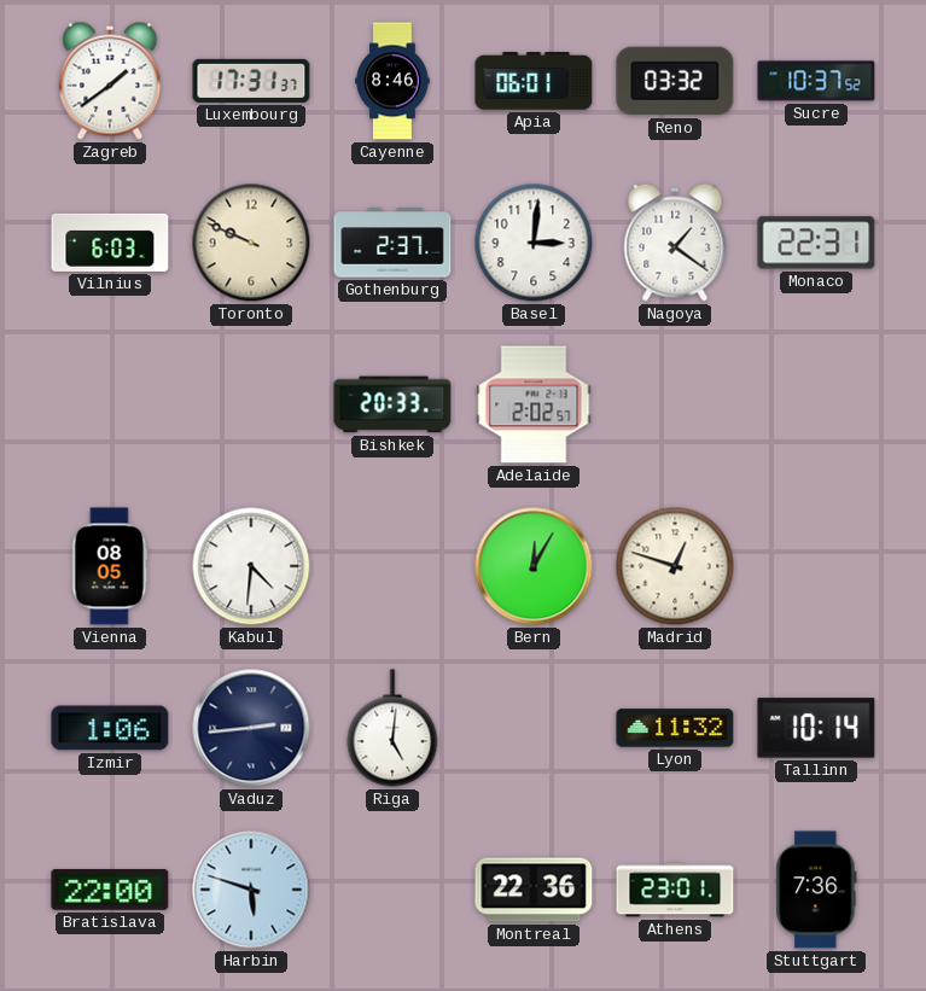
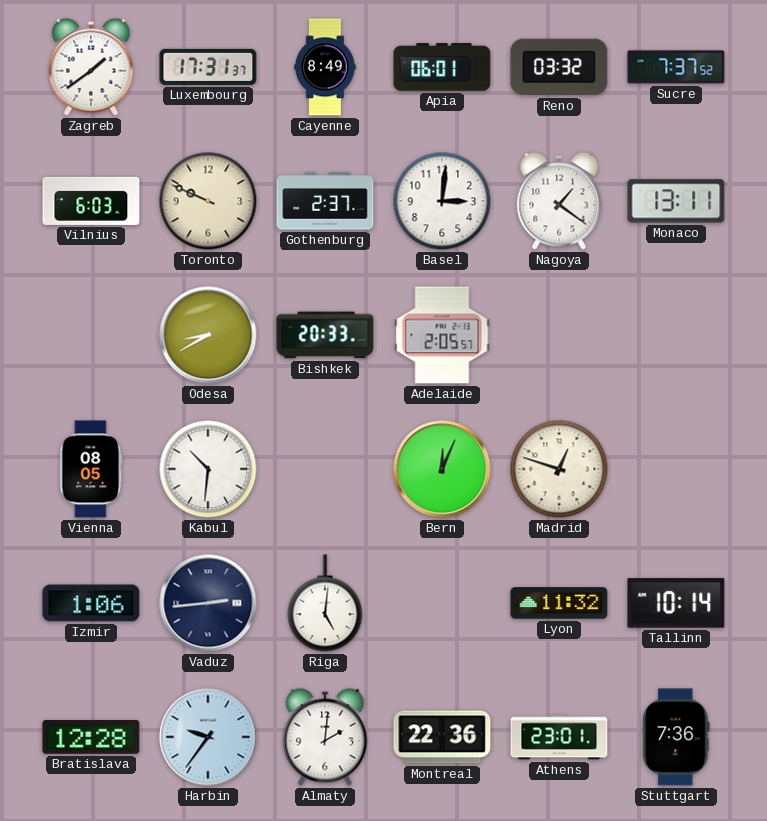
Cayenne: 8:46 -> 8:49 (325, 67)
Sucre: 10:37 -> 7:37 (676, 67)
Monaco: 22:31 -> 13:11 (676, 201)
Odesa: none -> 8:40 (208, 335)
Adelaide: 2:02 -> 2:05 (442, 335)
Kabul: 4:31 -> 10:31 (208, 469)
Bern: 12:05 -> 12:04 (442, 469)
Bratislava: 22:00 -> 12:28 (91, 738)
Harbin: 5:48 -> 9:36 (208, 737)
Almaty: none -> 2:01 (325, 737)
